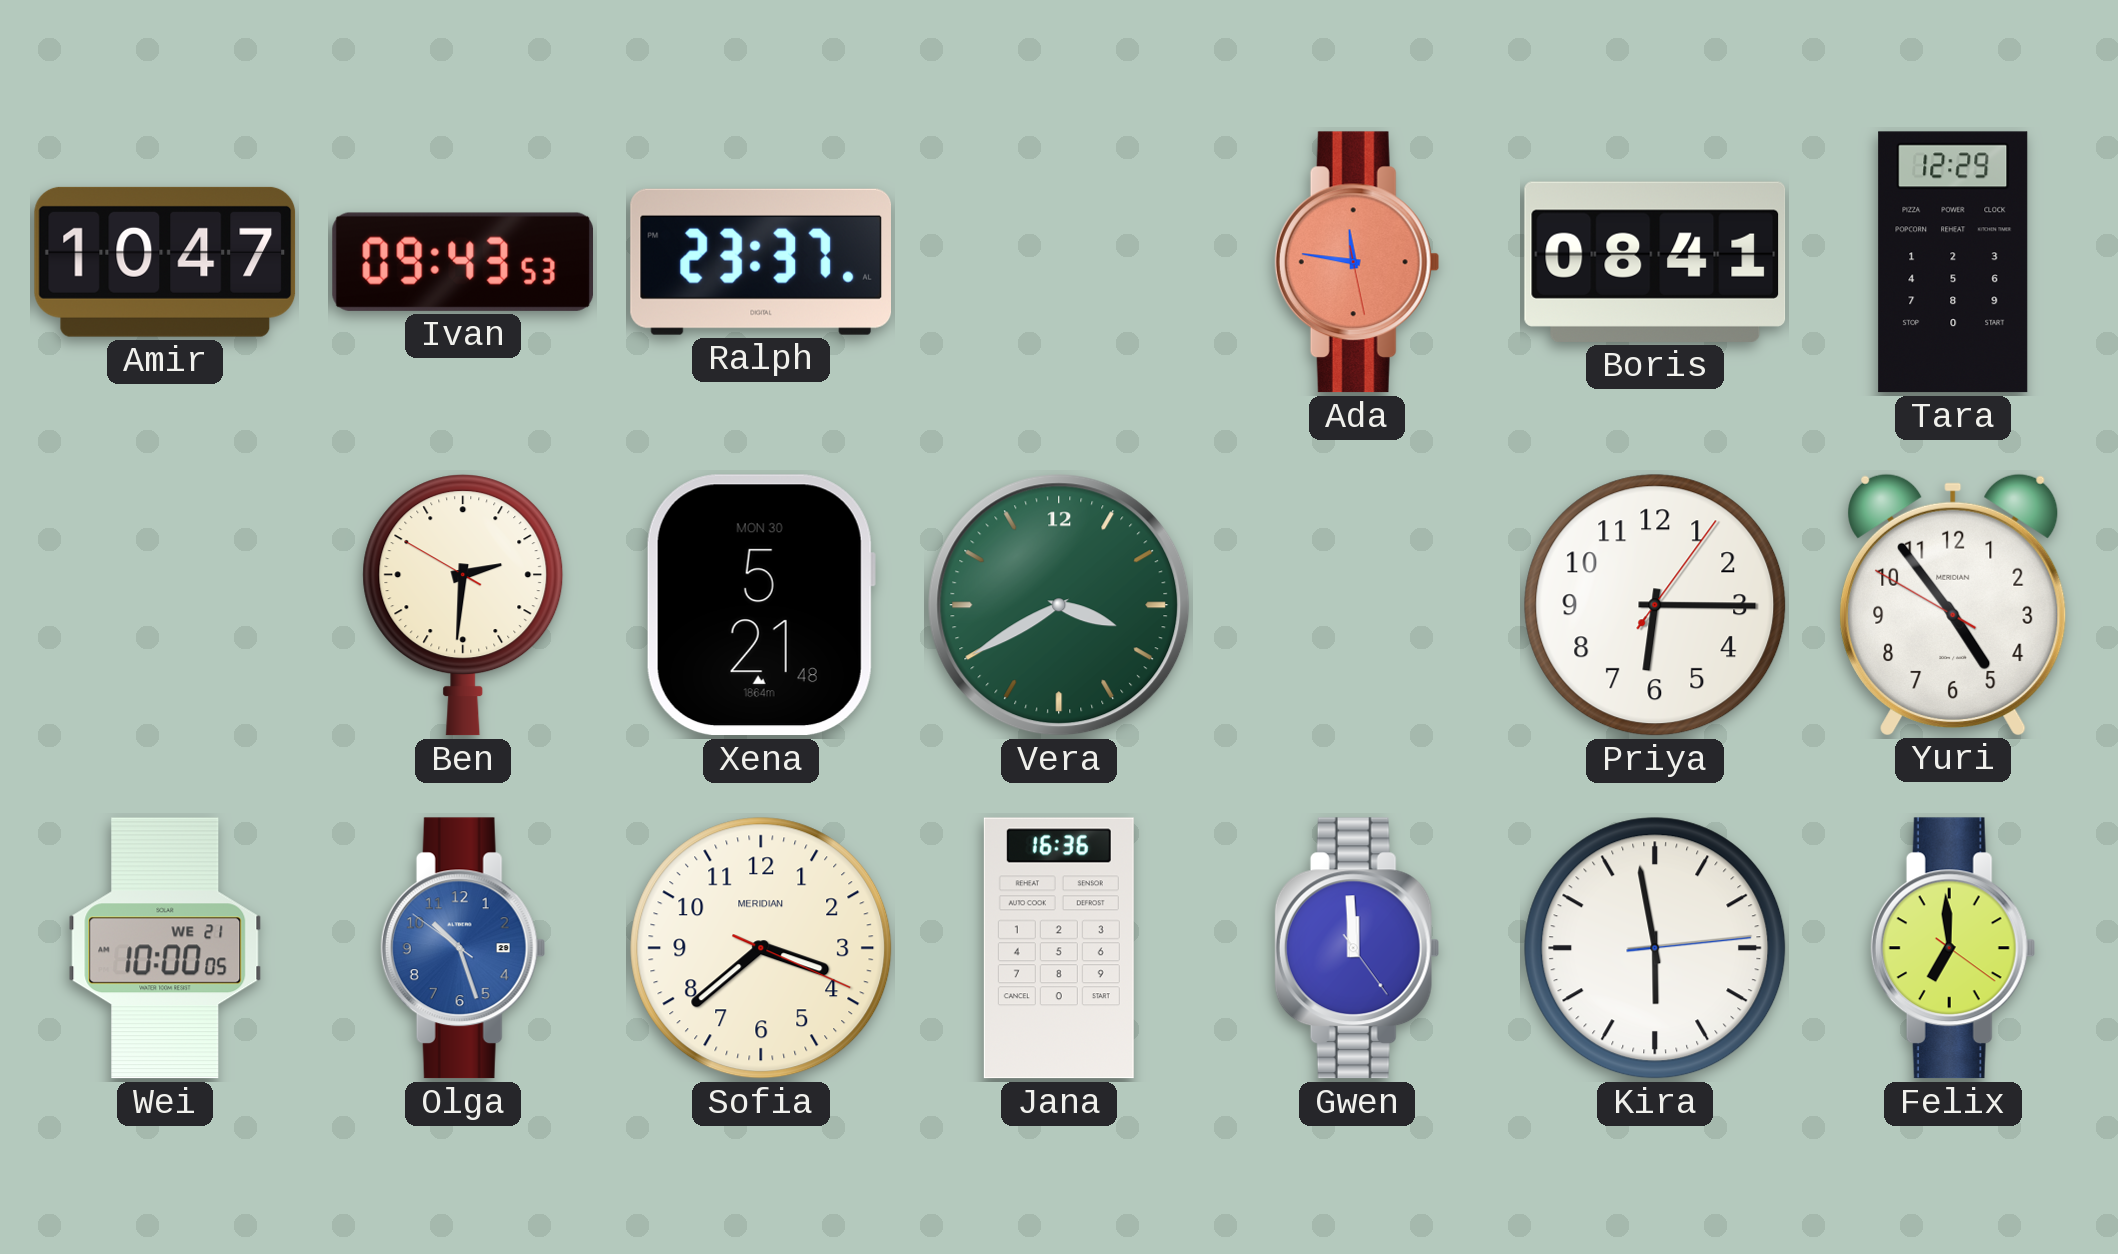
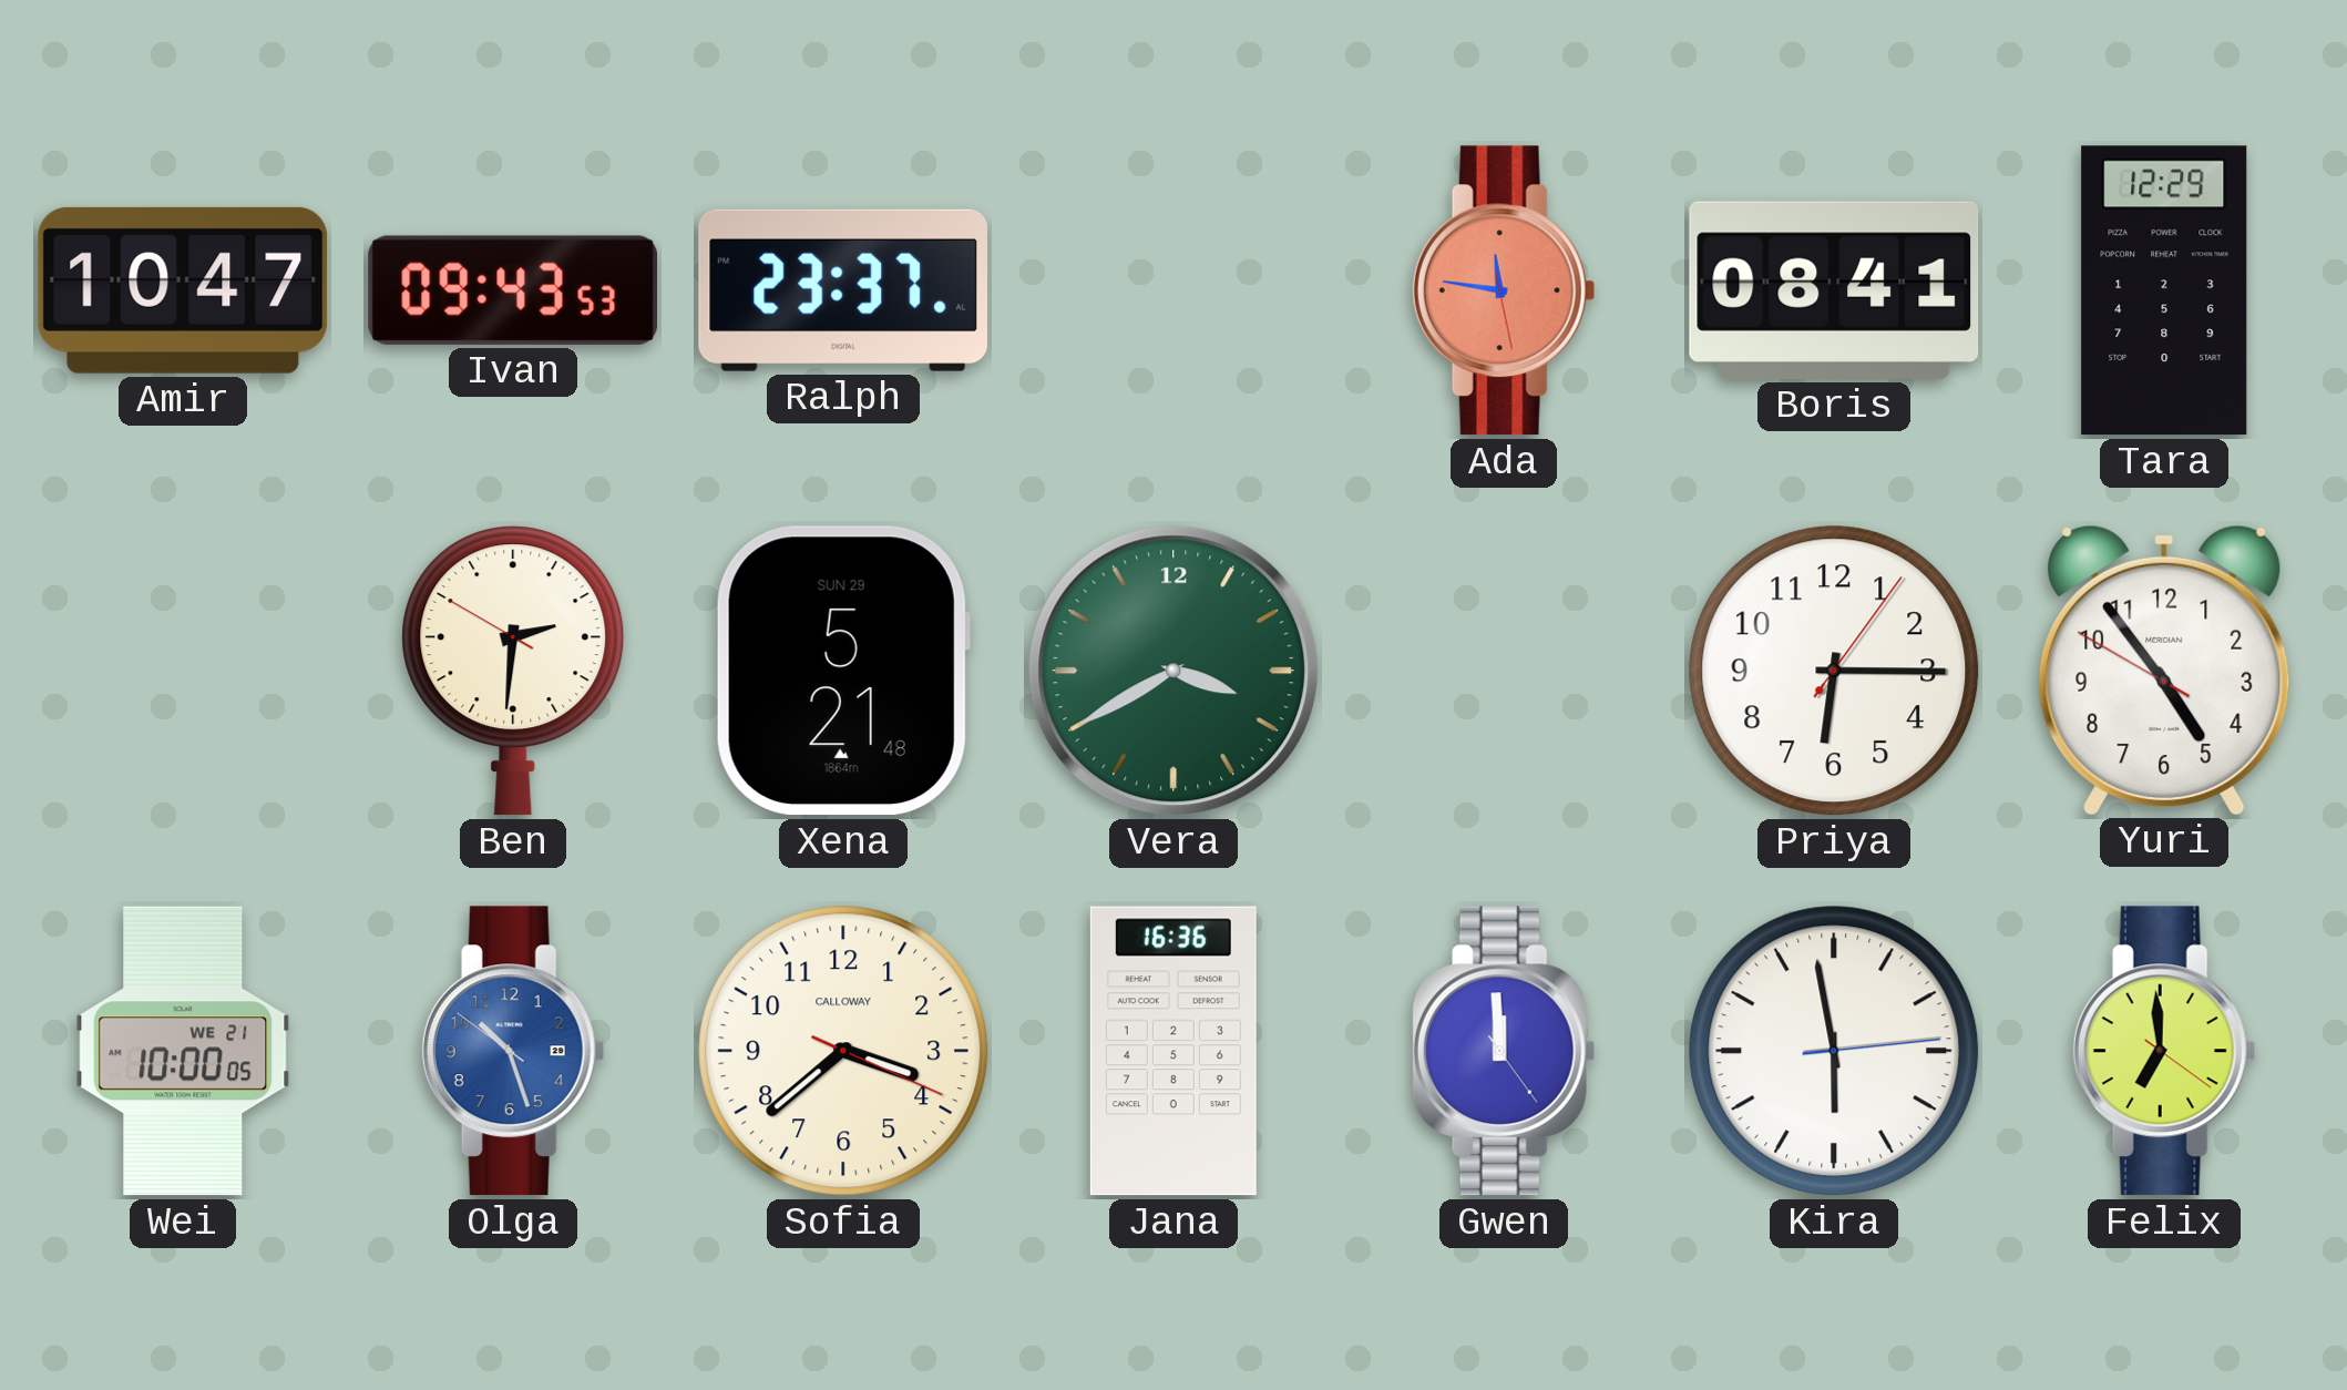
Xena date: MON 30 -> SUN 29 (843, 671)
Sofia brand: MERIDIAN -> CALLOWAY (843, 1051)
